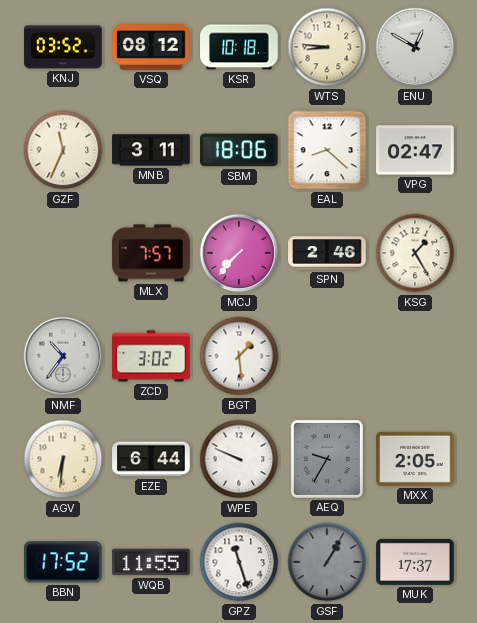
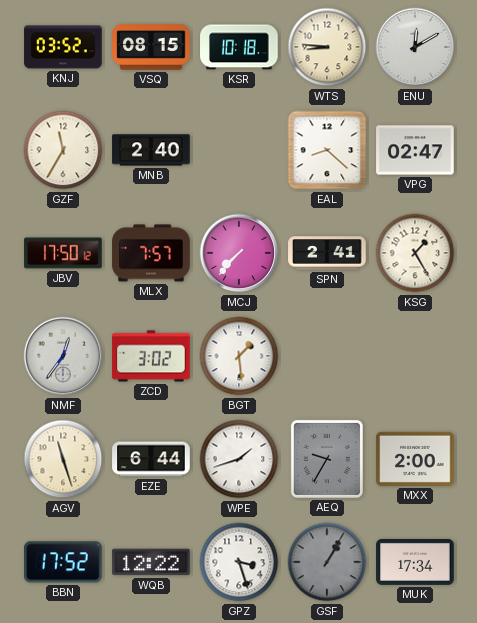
VSQ: 08:12 -> 08:15 (151, 47)
ENU: 12:50 -> 12:10 (415, 47)
GZF: 11:34 -> 11:35 (63, 150)
MNB: 3:11 -> 2:40 (151, 150)
SBM: 18:06 -> none (239, 150)
JBV: none -> 17:50 (63, 253)
SPN: 2:46 -> 2:41 (327, 253)
NMF: 10:36 -> 12:36 (63, 356)
AGV: 6:31 -> 11:27 (63, 459)
WPE: 9:49 -> 1:42 (239, 459)
MXX: 2:05 -> 2:00 (415, 459)
WQB: 11:55 -> 12:22 (151, 562)
GPZ: 11:27 -> 3:27 (239, 562)
MUK: 17:37 -> 17:34 (415, 562)
